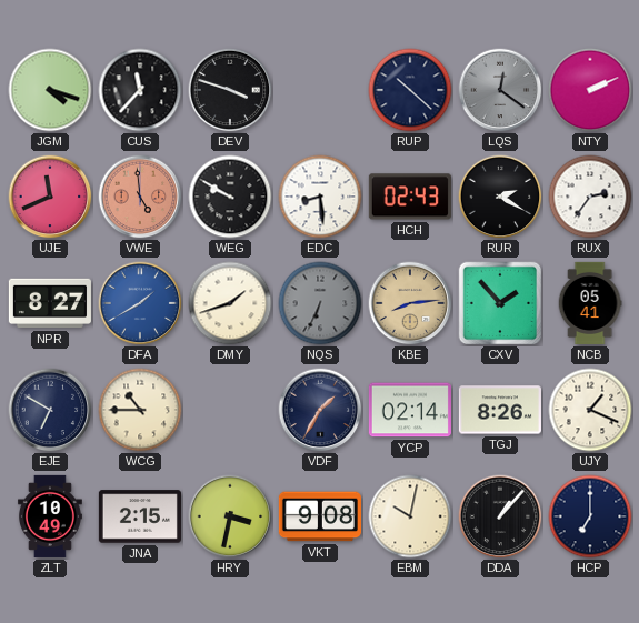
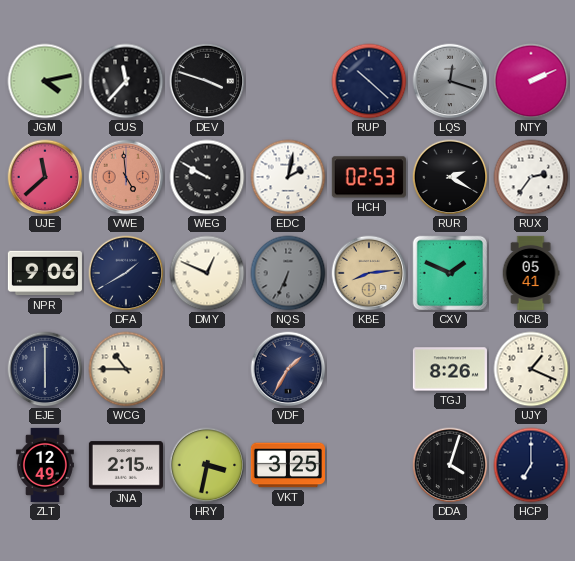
JGM: 4:18 -> 4:13 (45, 81)
LQS: 12:21 -> 12:18 (450, 81)
UJE: 11:41 -> 11:38 (45, 177)
EDC: 8:29 -> 2:02 (288, 177)
HCH: 02:43 -> 02:53 (369, 177)
NPR: 8:27 -> 9:06 (45, 273)
DFA dial: blue -> navy (126, 273)
DMY: 1:42 -> 12:49 (207, 273)
CXV: 1:53 -> 1:49 (450, 273)
EJE: 6:50 -> 6:00 (45, 369)
YCP: 02:14 -> none (410, 410)
ZLT: 10:49 -> 12:49 (45, 465)
VKT: 9:08 -> 3:25 (288, 465)
EBM: 10:02 -> none (410, 516)
DDA: 1:07 -> 4:03 (450, 465)
